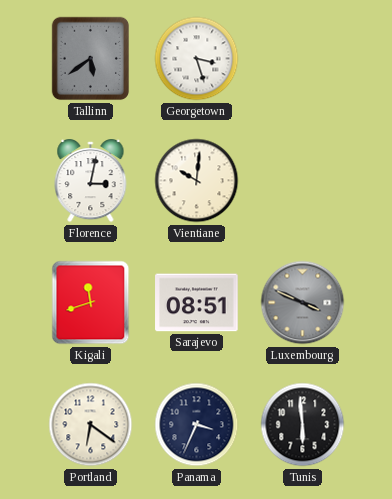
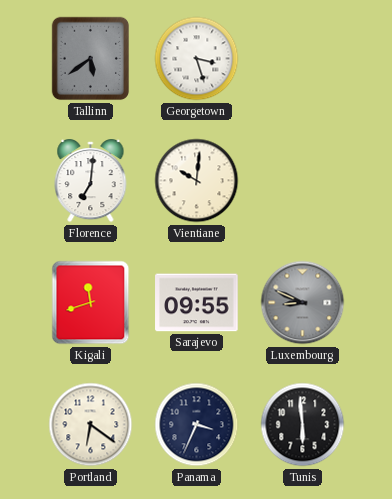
Florence: 3:02 -> 7:01 (91, 182)
Sarajevo: 08:51 -> 09:55 (197, 303)
Luxembourg: 3:49 -> 8:49 (303, 303)
